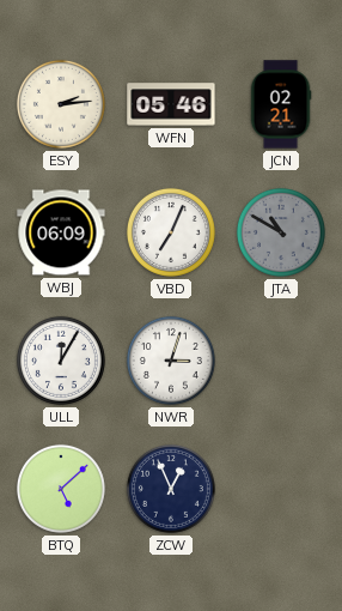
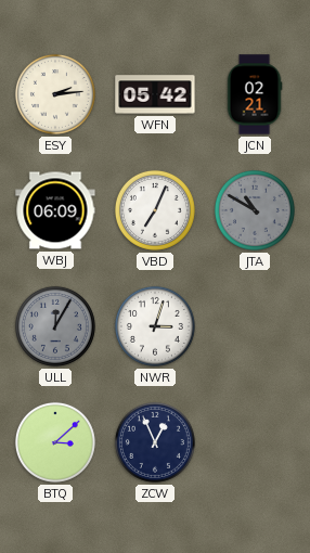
WFN: 05:46 -> 05:42 (155, 94)
ULL dial: white -> grey (55, 326)
BTQ: 5:08 -> 3:08 (55, 442)
